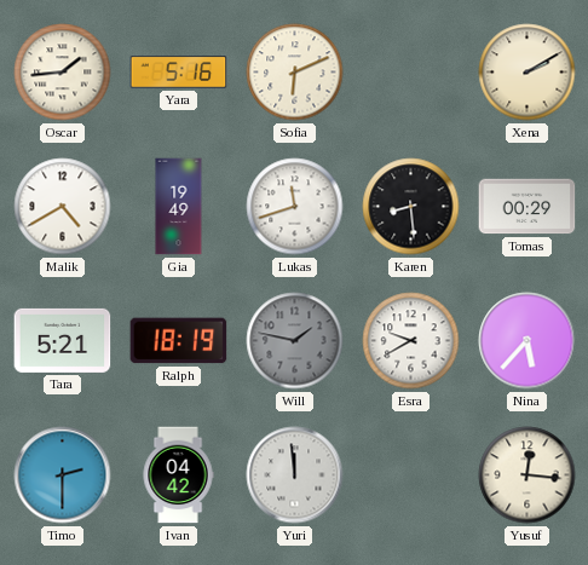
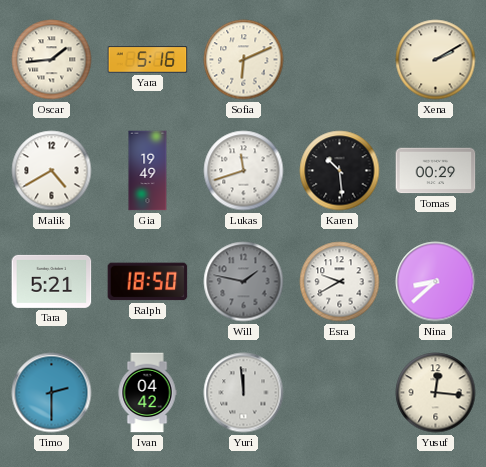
Karen: 8:29 -> 10:29 (340, 171)
Ralph: 18:19 -> 18:50 (148, 282)
Nina: 5:37 -> 8:38 (436, 282)
